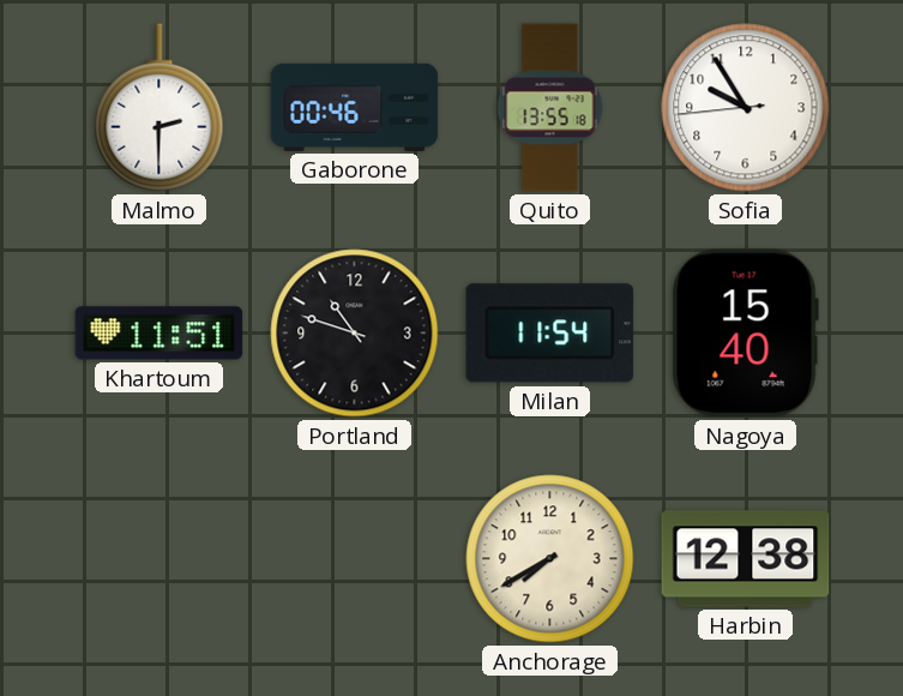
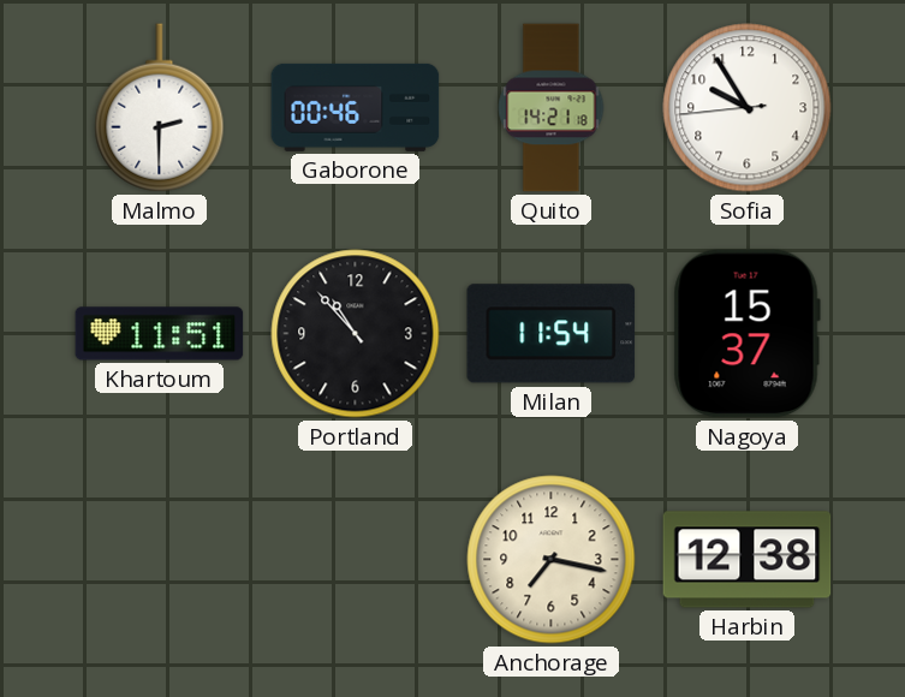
Quito: 13:55 -> 14:21 (552, 108)
Portland: 10:48 -> 10:53 (356, 334)
Nagoya: 15:40 -> 15:37 (746, 334)
Anchorage: 7:40 -> 7:17 (552, 560)
